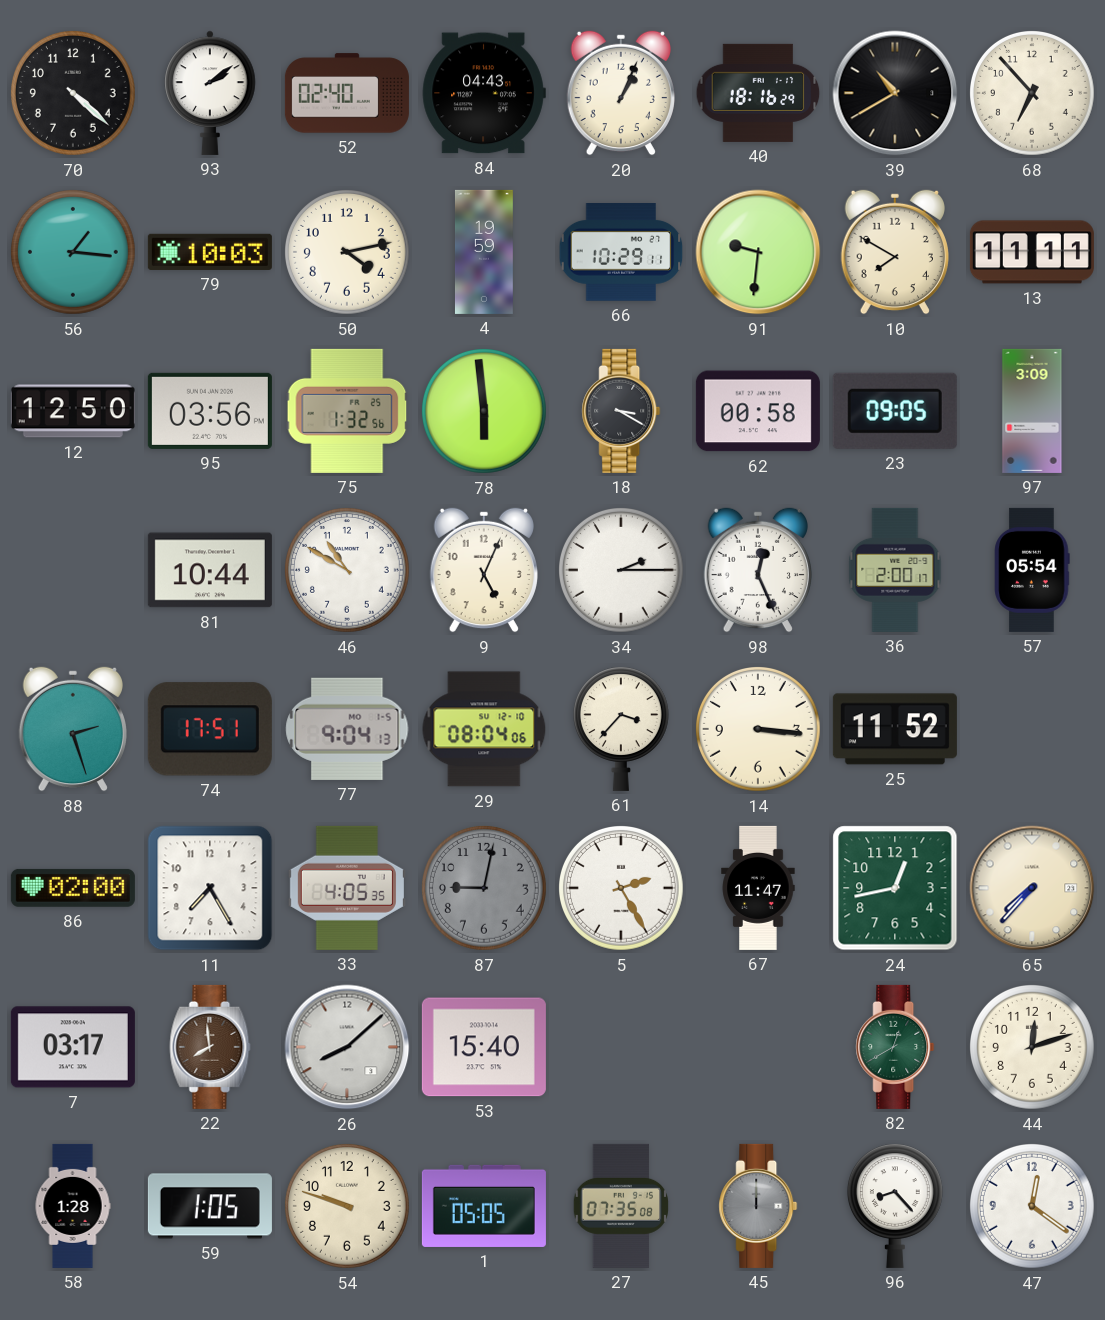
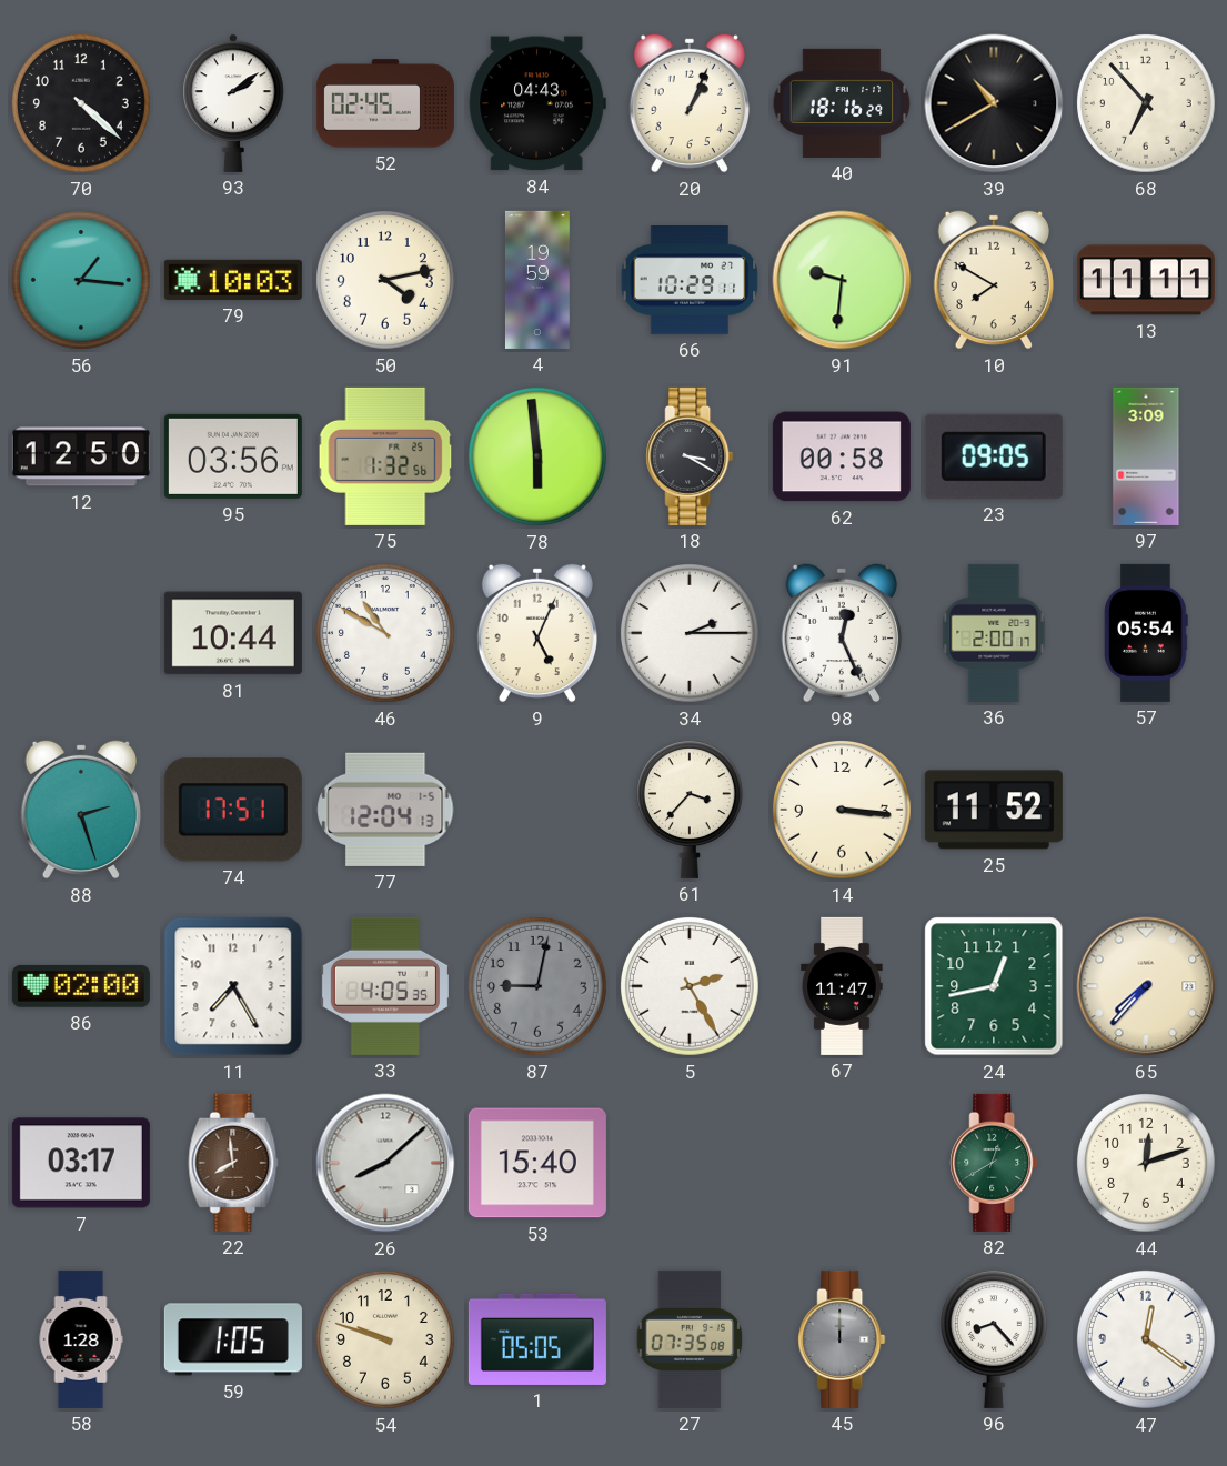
52: 02:40 -> 02:45 (385, 103)
77: 9:04 -> 12:04 (385, 810)
29: 08:04 -> none (484, 729)
